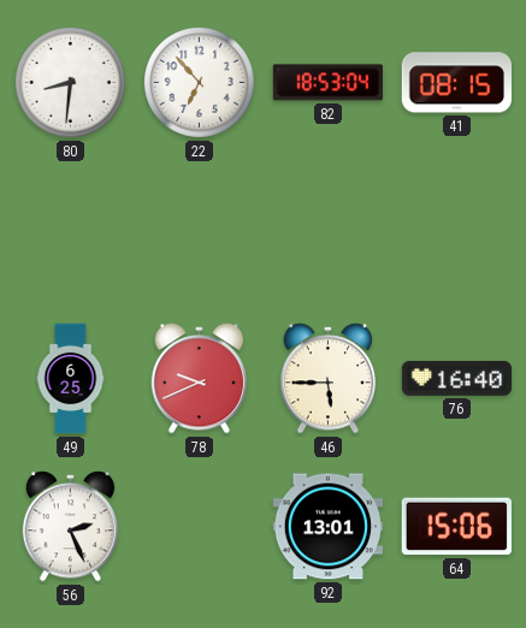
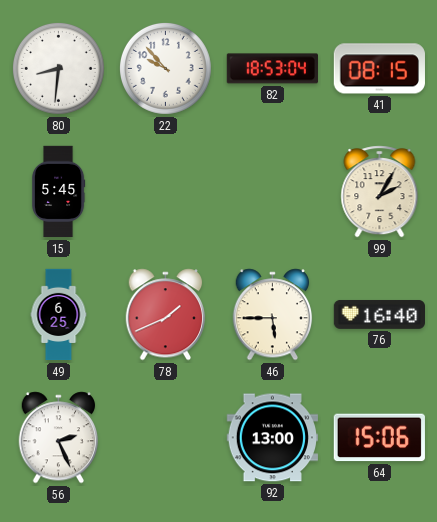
22: 6:53 -> 9:53 (165, 68)
15: none -> 5:45 (58, 192)
99: none -> 2:05 (380, 192)
78: 9:41 -> 1:41 (166, 315)
92: 13:01 -> 13:00 (272, 438)
